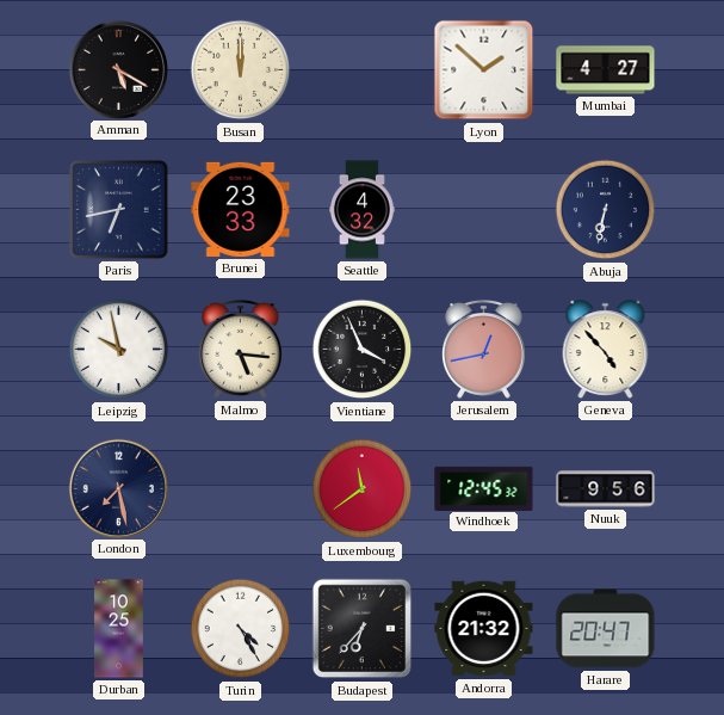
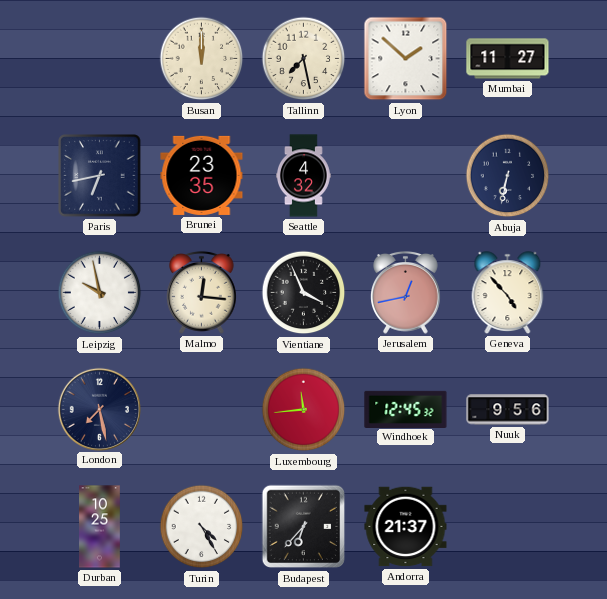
Amman: 5:20 -> none (118, 69)
Tallinn: none -> 7:28 (304, 59)
Mumbai: 4:27 -> 11:27 (508, 59)
Brunei: 23:33 -> 23:35 (202, 175)
Malmo: 5:16 -> 12:16 (202, 292)
Luxembourg: 11:39 -> 11:44 (304, 410)
Andorra: 21:32 -> 21:37 (406, 527)
Harare: 20:47 -> none (606, 629)
